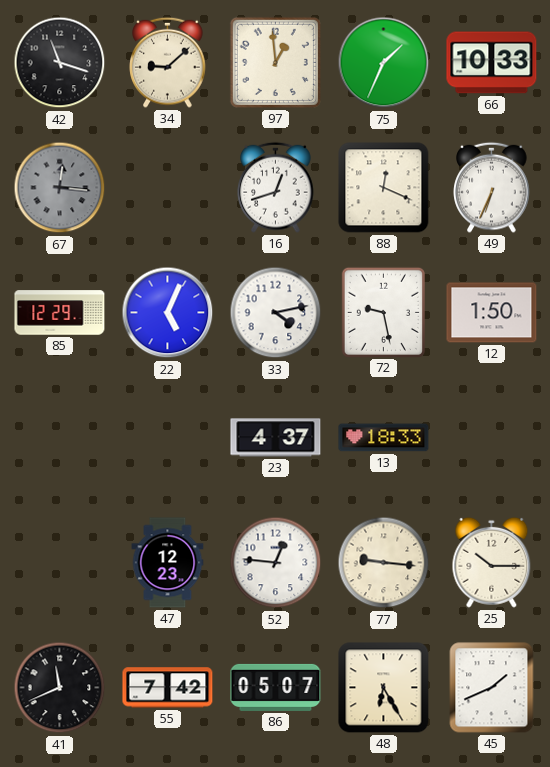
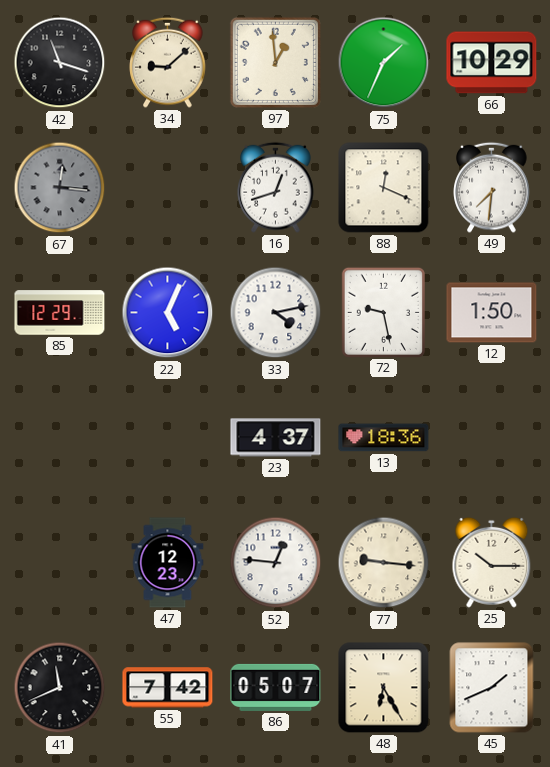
66: 10:33 -> 10:29 (492, 63)
49: 6:34 -> 7:31 (492, 187)
13: 18:33 -> 18:36 (384, 438)
